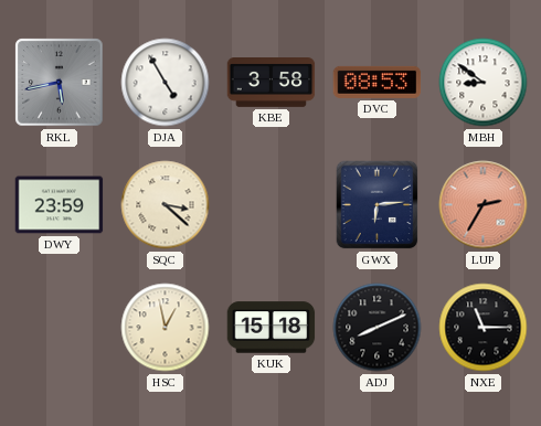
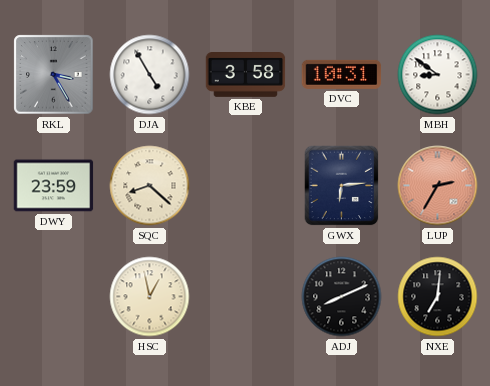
RKL: 5:43 -> 3:25 (54, 75)
DVC: 08:53 -> 10:31 (342, 74)
SQC: 3:22 -> 8:22 (150, 186)
KUK: 15:18 -> none (272, 328)
NXE: 11:15 -> 7:01 (438, 297)
